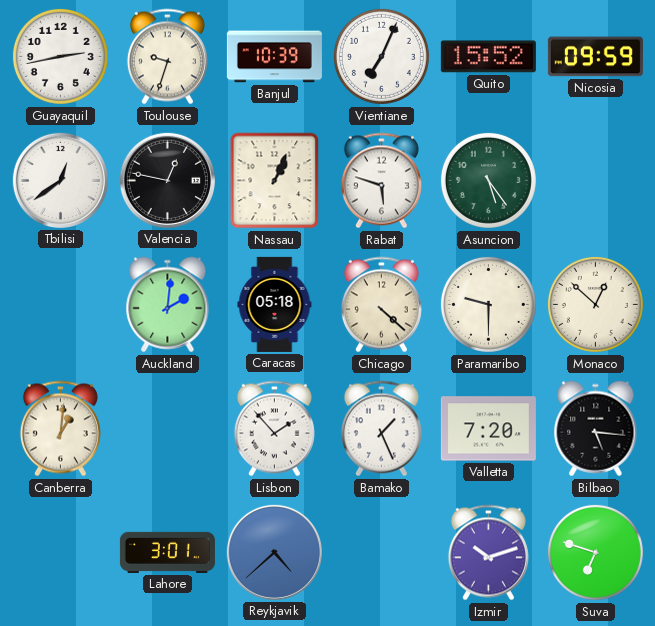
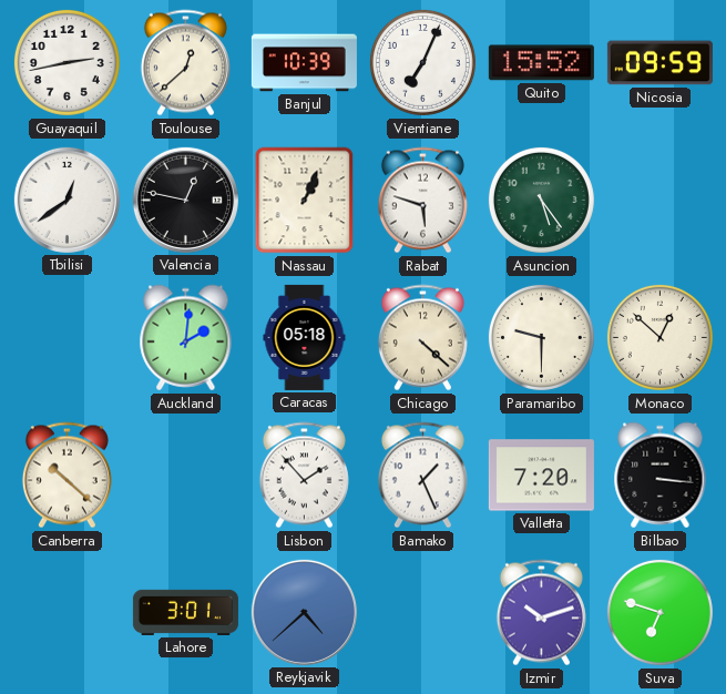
Toulouse: 9:33 -> 12:38 (185, 63)
Canberra: 1:01 -> 10:22 (67, 476)
Bilbao: 5:16 -> 3:16 (661, 476)
